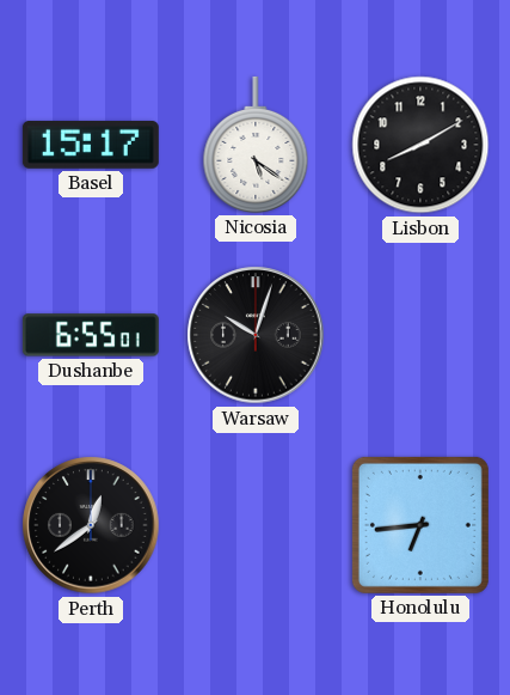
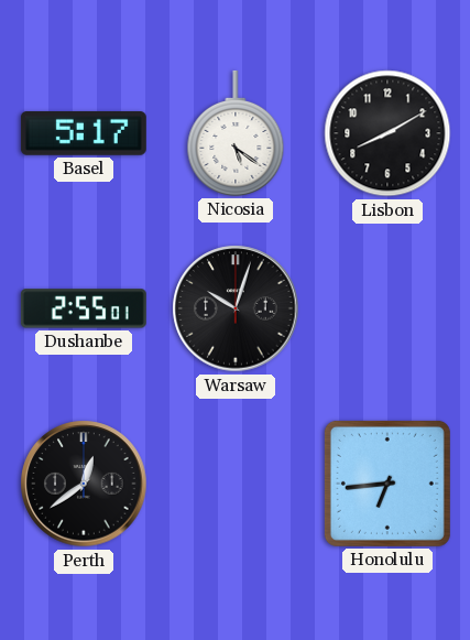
Basel: 15:17 -> 5:17 (84, 133)
Dushanbe: 6:55 -> 2:55 (84, 308)
